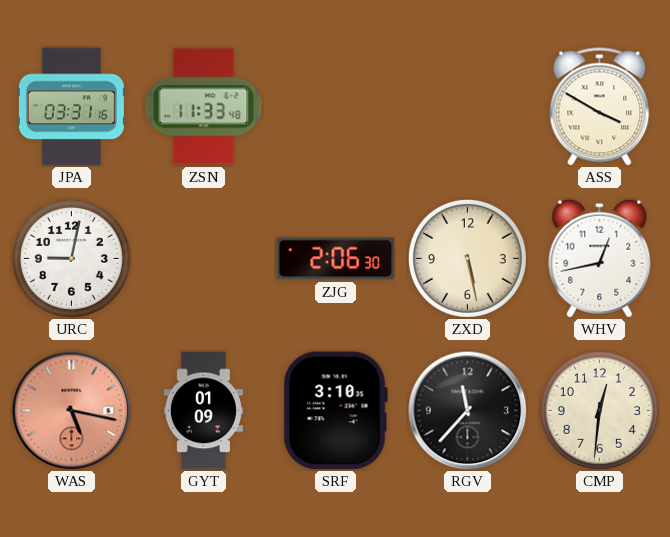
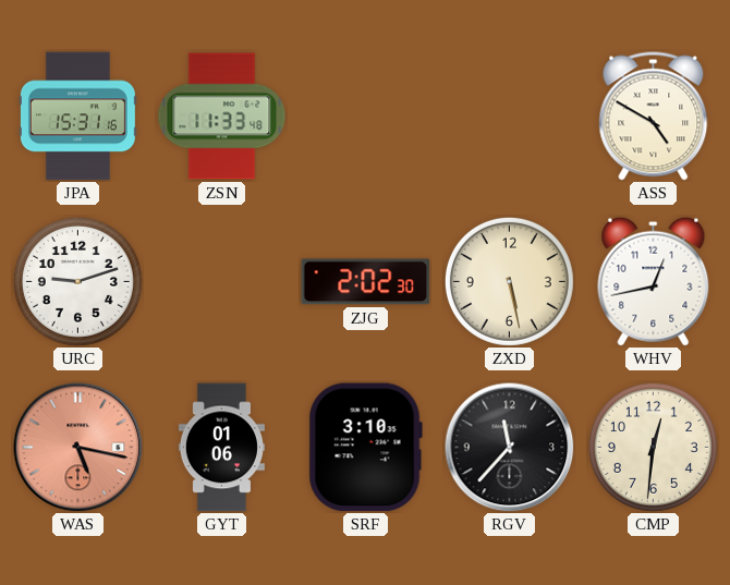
JPA: 03:31 -> 15:31 (77, 117)
ASS: 3:50 -> 4:50 (654, 117)
URC: 9:02 -> 9:12 (77, 281)
ZJG: 2:06 -> 2:02 (366, 282)
GYT: 01:09 -> 01:06 (221, 448)
